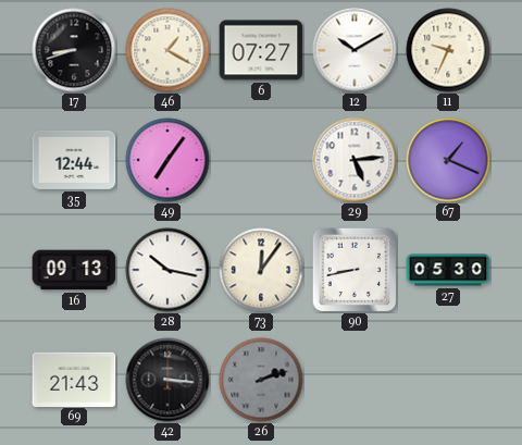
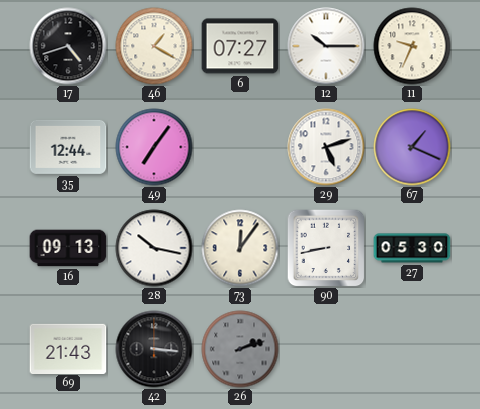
17: 8:42 -> 4:42 (68, 46)
12: 10:10 -> 10:15 (326, 46)
29: 5:14 -> 5:12 (326, 147)
